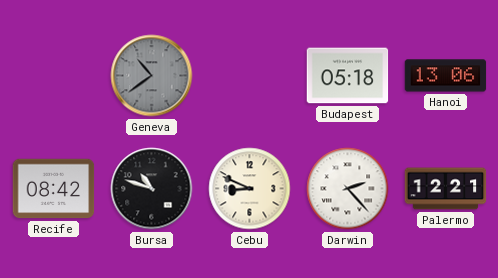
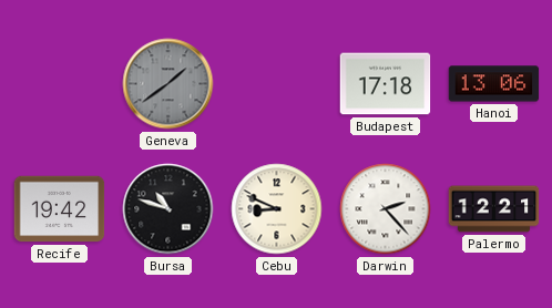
Geneva: 10:39 -> 1:39 (168, 84)
Budapest: 05:18 -> 17:18 (386, 84)
Recife: 08:42 -> 19:42 (60, 209)
